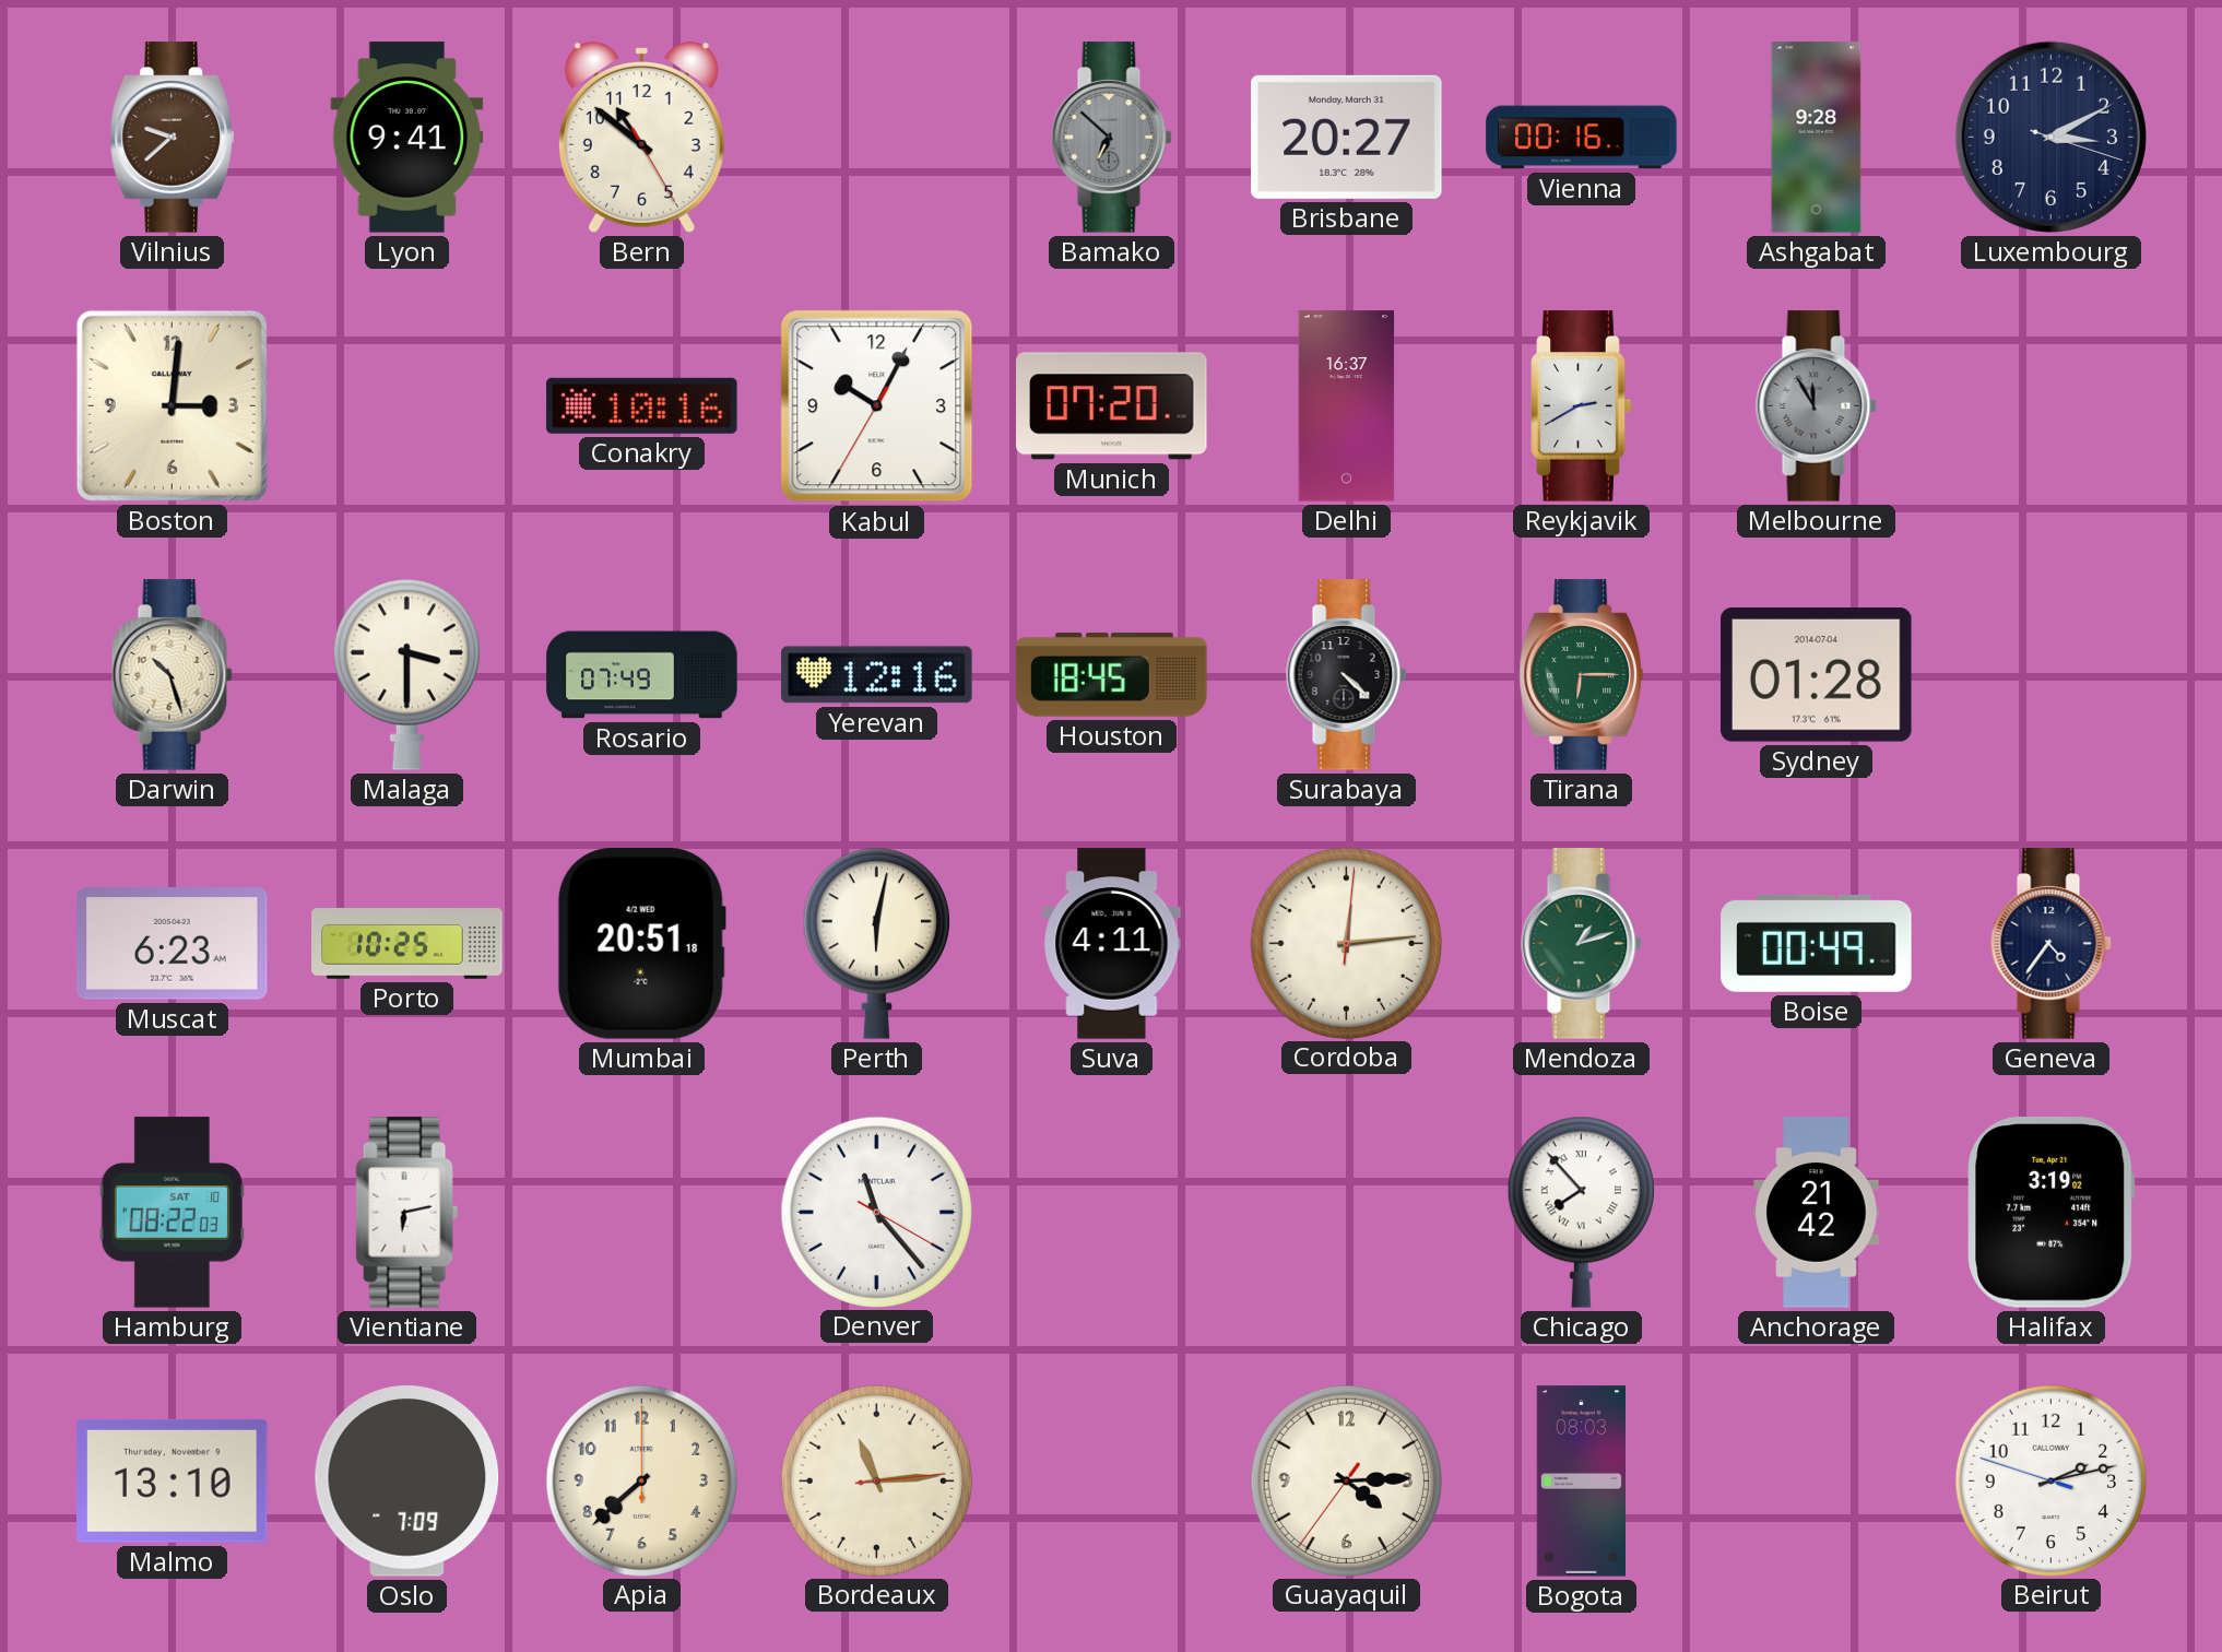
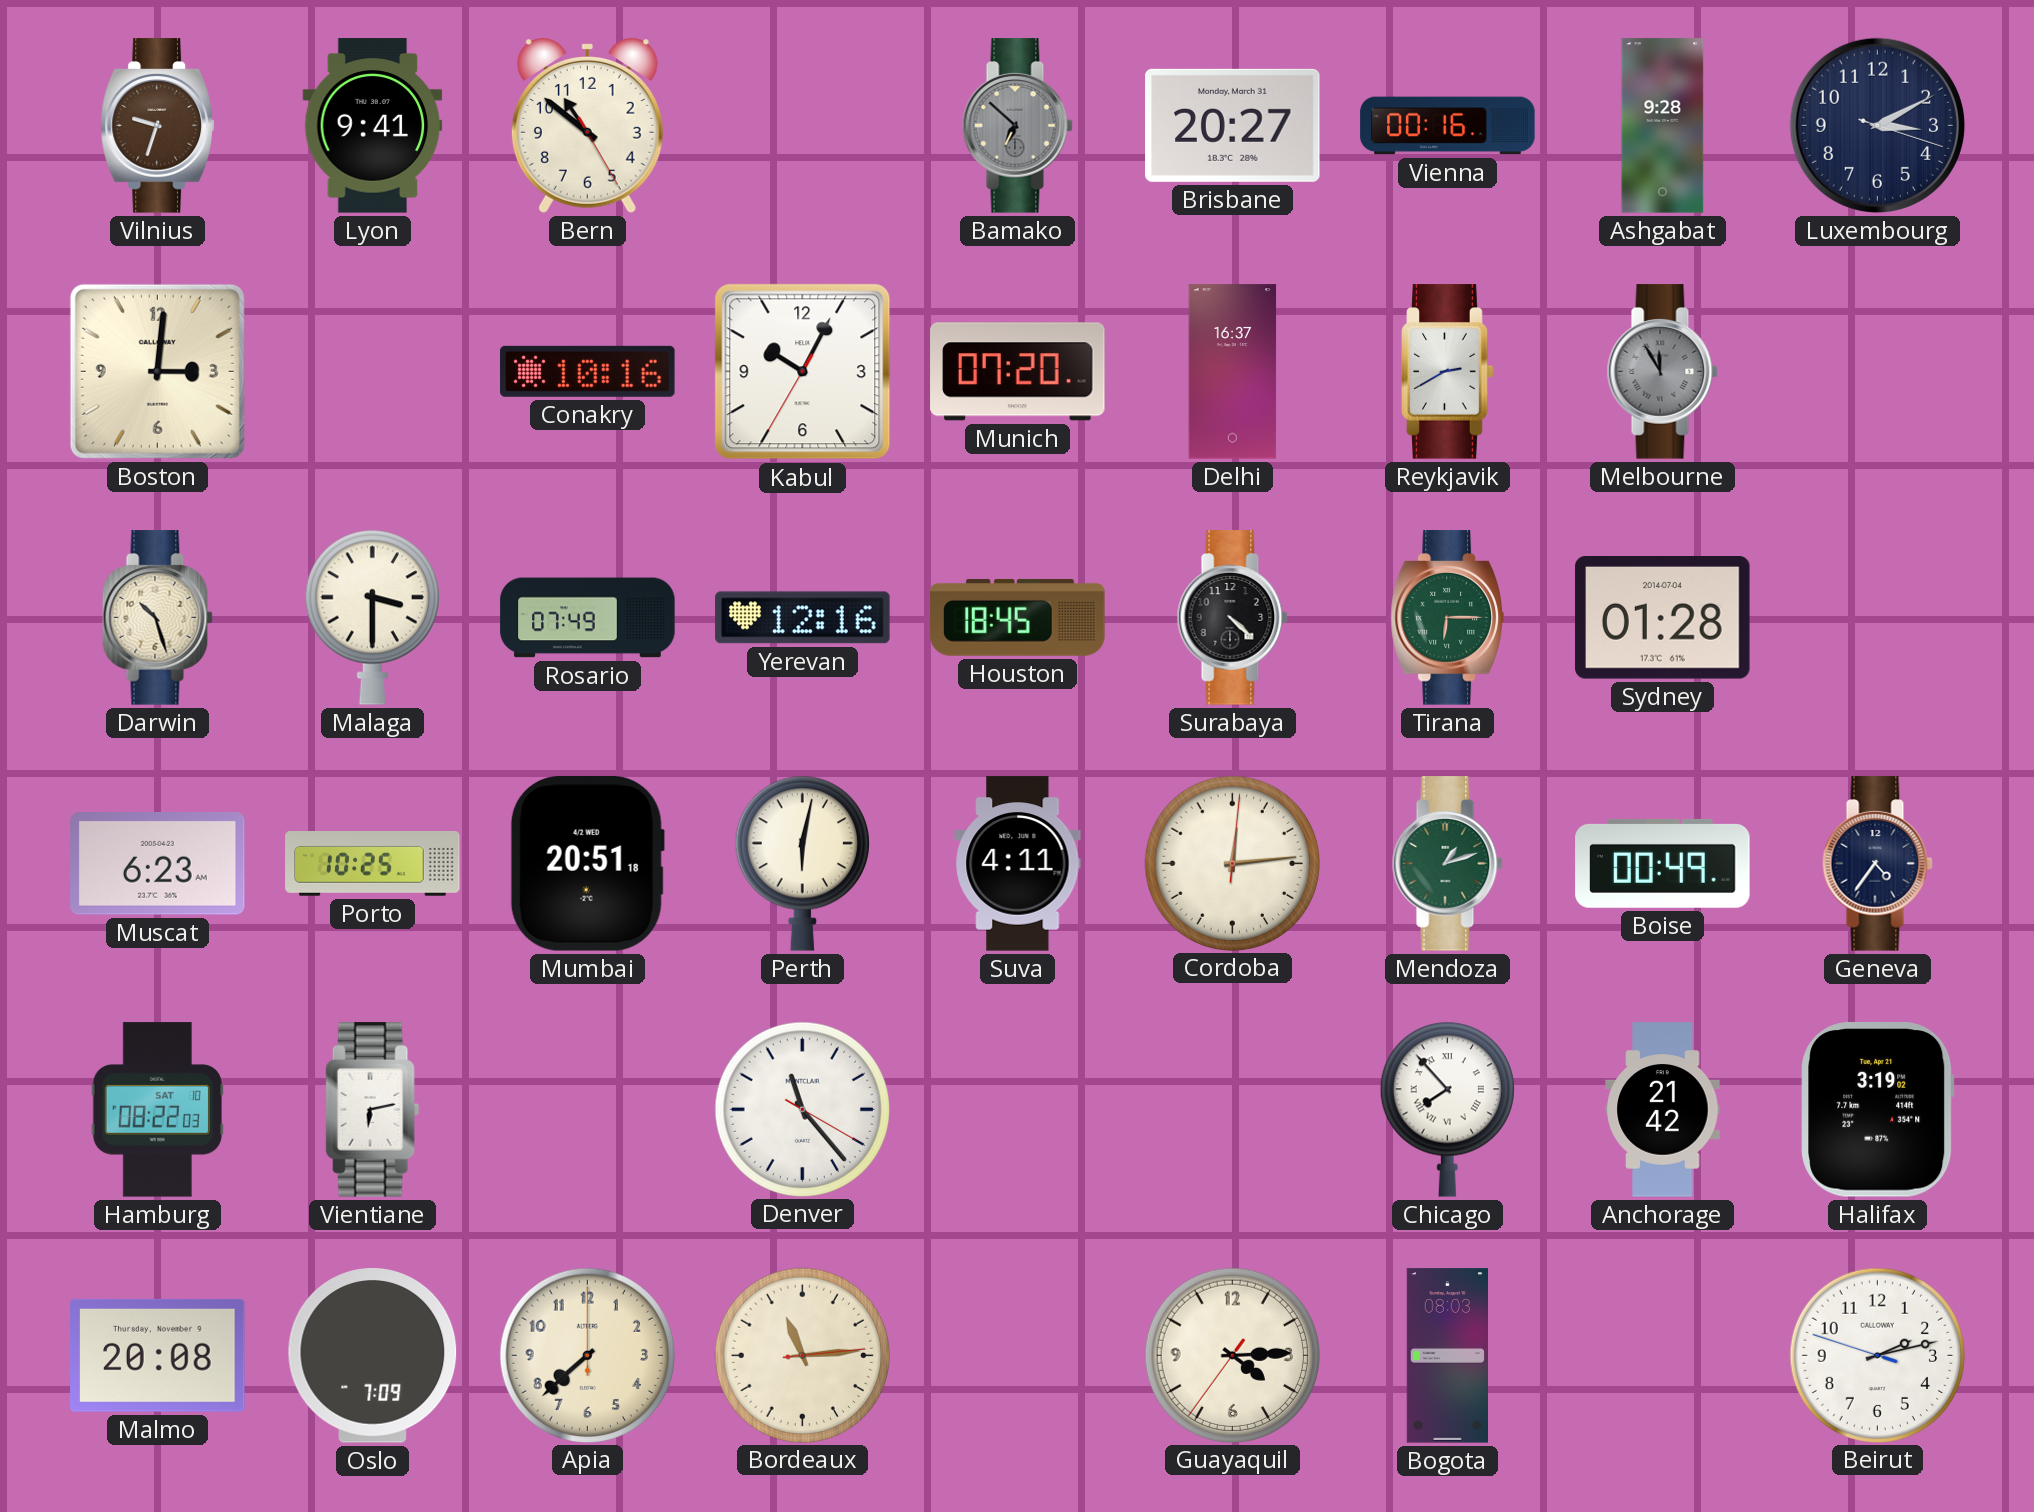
Vilnius: 9:38 -> 9:33 (157, 126)
Malmo: 13:10 -> 20:08 (158, 1355)
